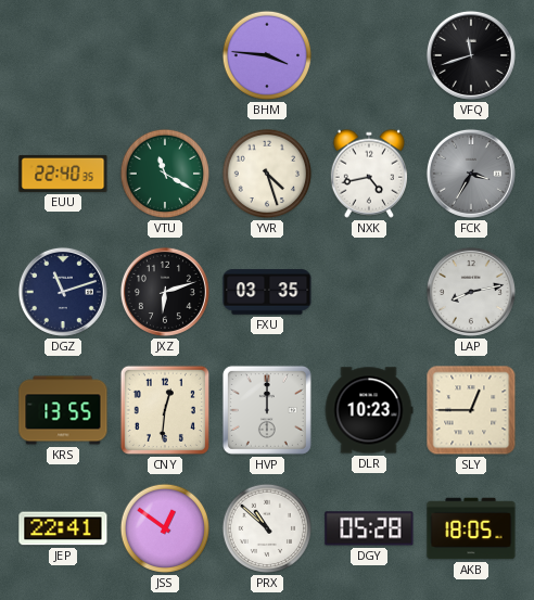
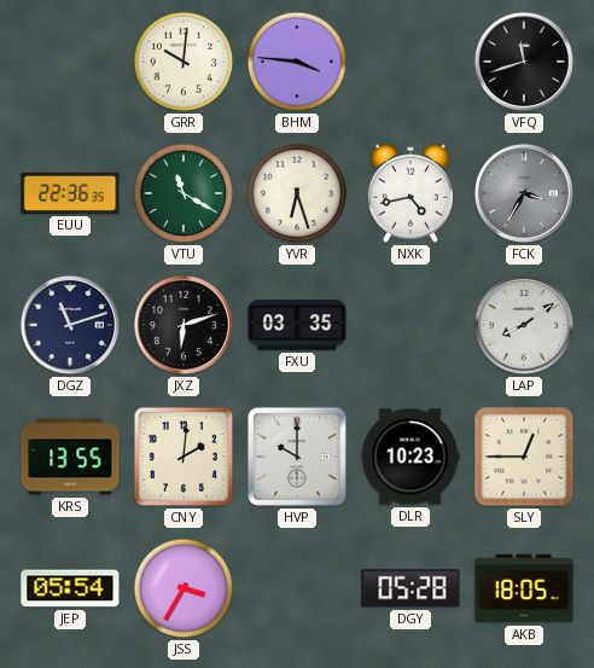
GRR: none -> 10:01 (184, 62)
EUU: 22:40 -> 22:36 (70, 193)
YVR: 4:27 -> 6:27 (297, 193)
LAP: 8:13 -> 8:09 (524, 325)
CNY: 12:31 -> 2:01 (184, 457)
HVP: 12:00 -> 10:00 (297, 457)
JEP: 22:41 -> 05:54 (70, 588)
JSS: 12:51 -> 3:35 (184, 588)
PRX: 10:52 -> none (267, 528)
